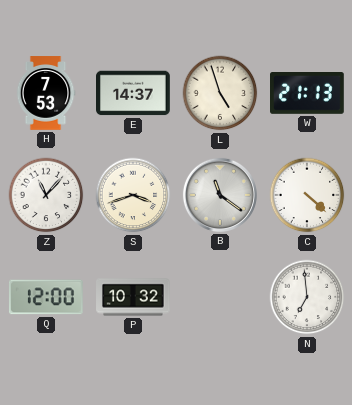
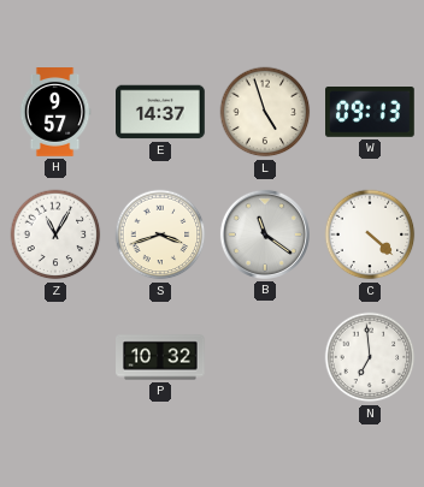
H: 7:53 -> 9:57 (55, 112)
W: 21:13 -> 09:13 (371, 113)
Z: 11:07 -> 11:05 (55, 234)
Q: 12:00 -> none (46, 297)
